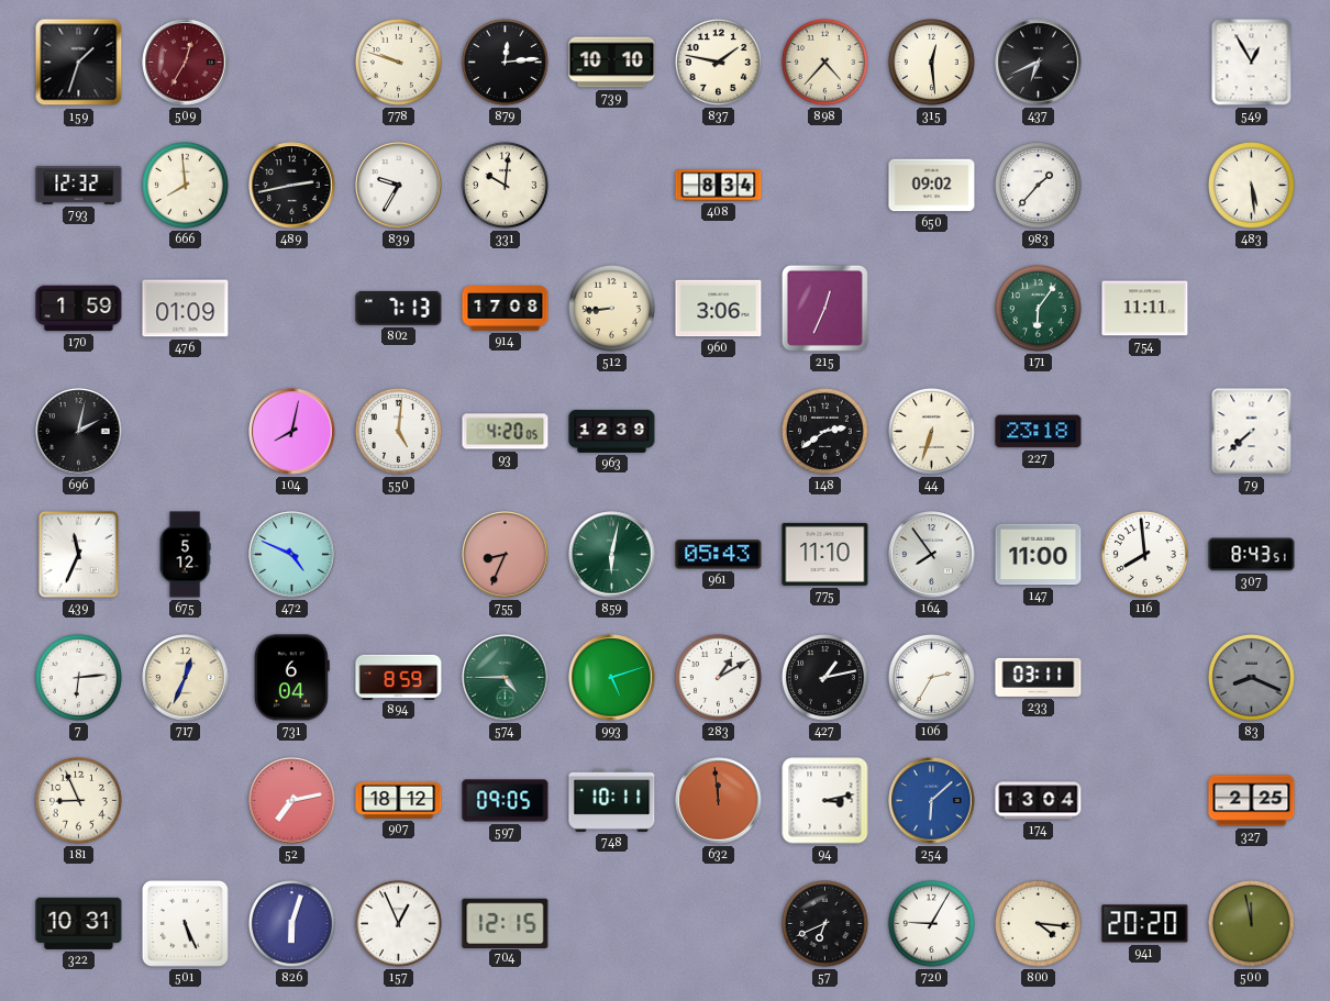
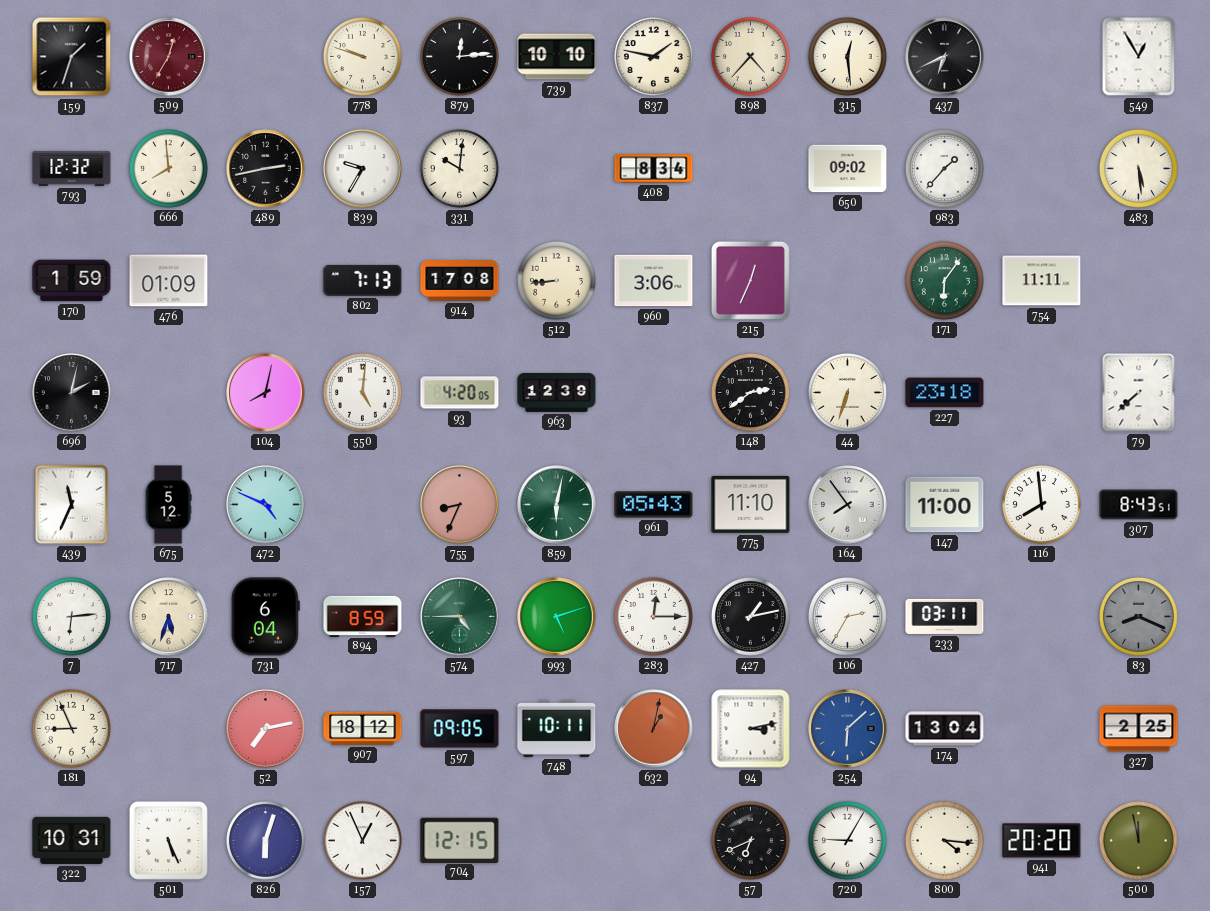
717: 12:34 -> 5:33 (169, 617)
283: 1:10 -> 12:15 (653, 616)
632: 11:59 -> 1:02 (654, 729)
